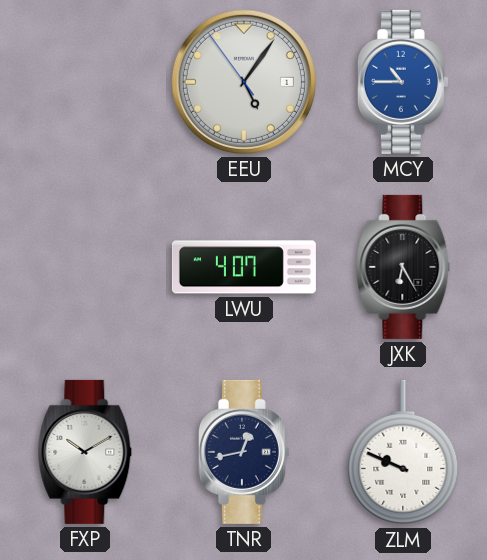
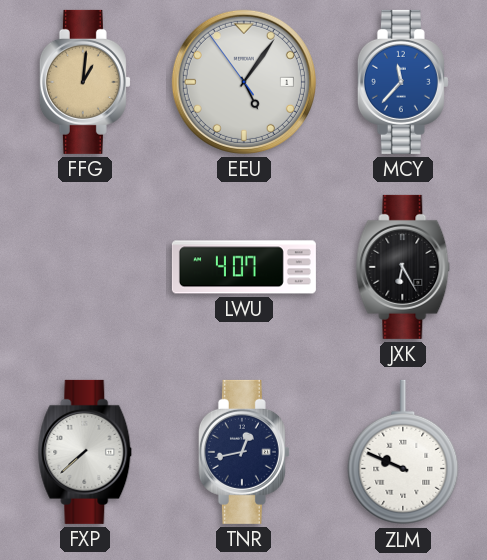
FFG: none -> 1:01 (85, 82)
MCY: 10:45 -> 11:37 (403, 82)
FXP: 10:10 -> 7:38 (85, 452)
